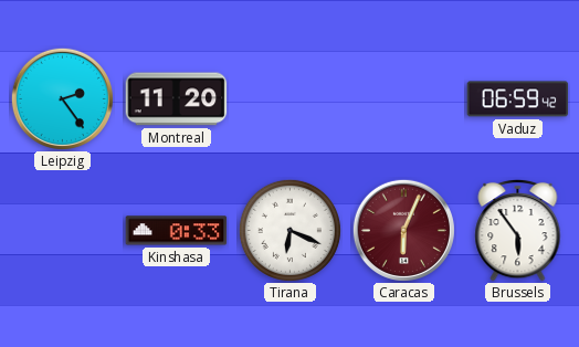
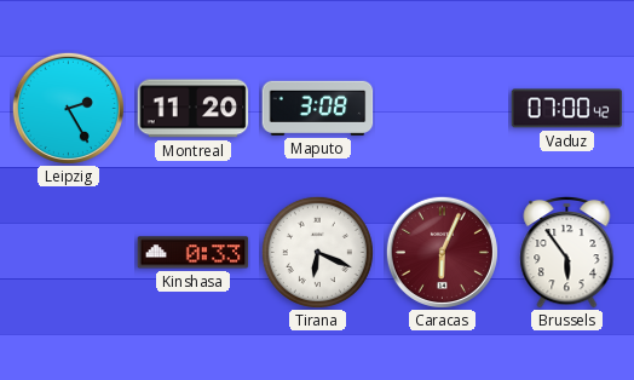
Leipzig: 2:24 -> 2:25 (68, 108)
Maputo: none -> 3:08 (318, 108)
Vaduz: 06:59 -> 07:00 (567, 109)
